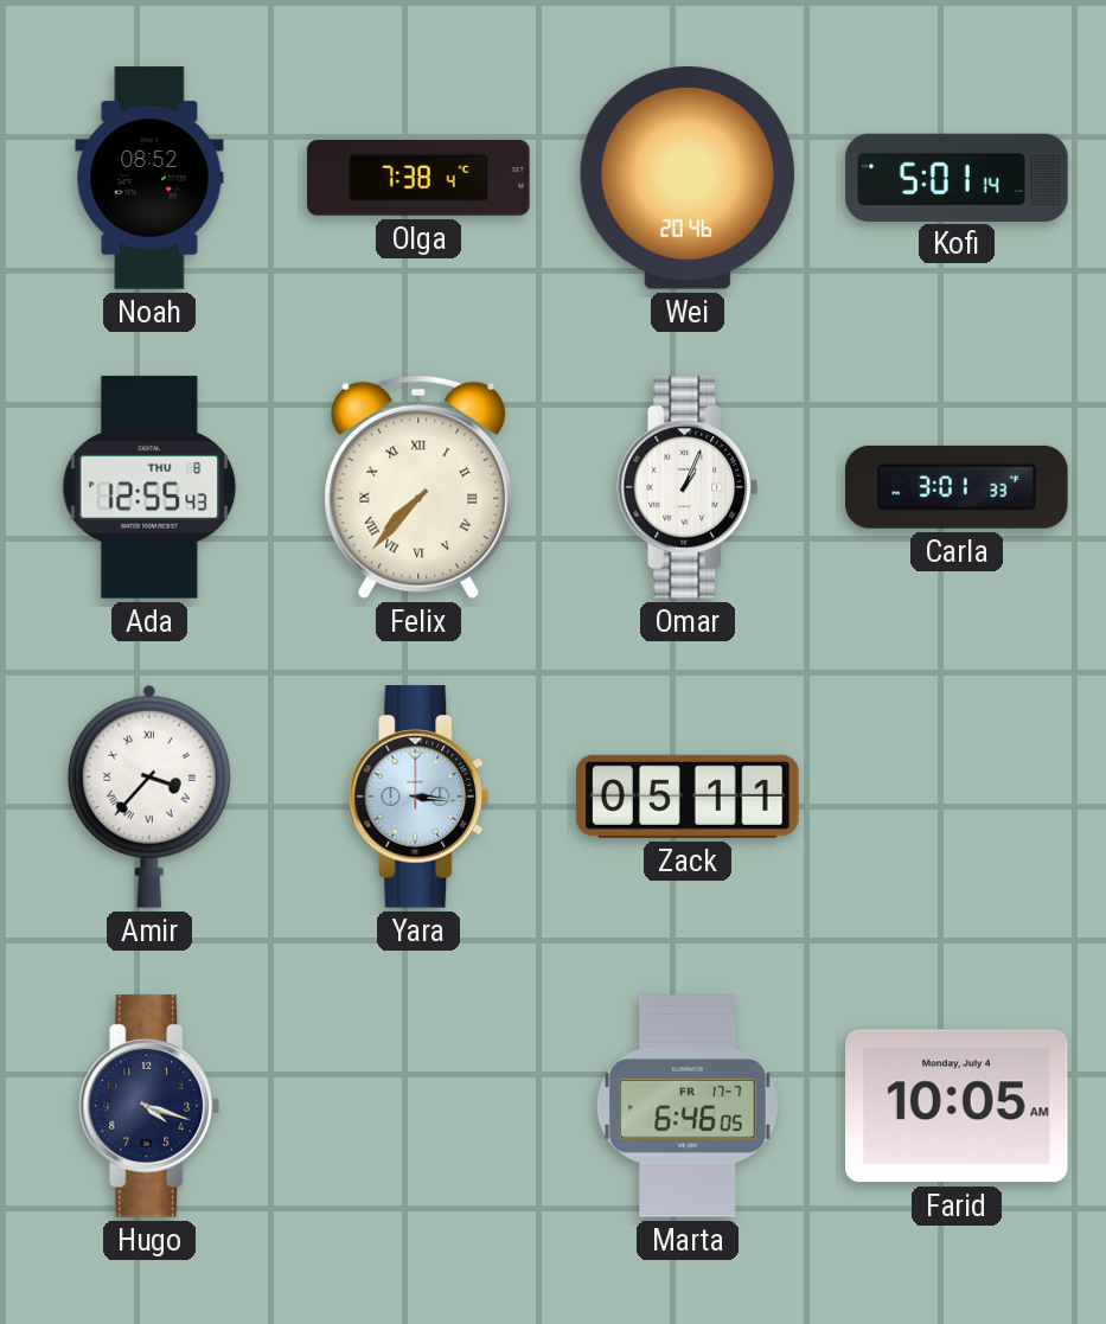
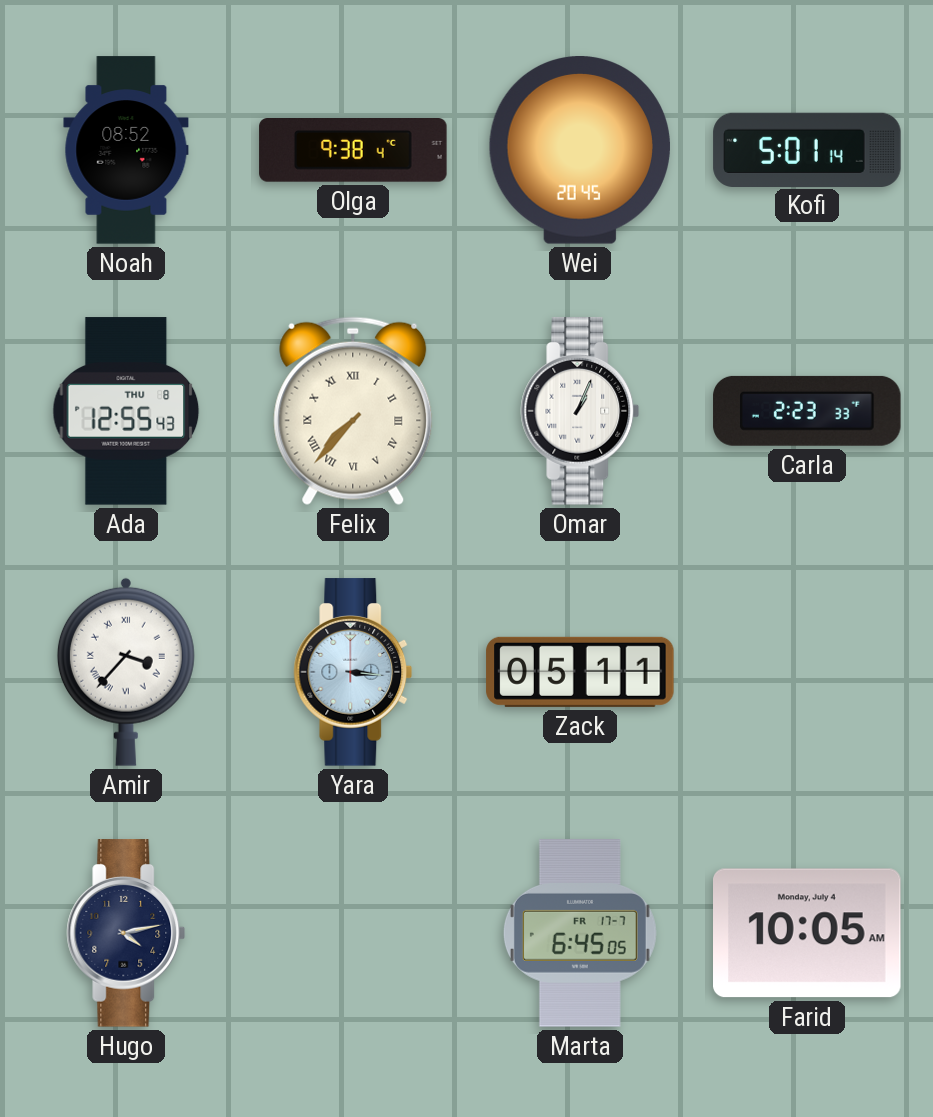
Olga: 7:38 -> 9:38 (353, 151)
Wei: 20:46 -> 20:45 (580, 151)
Carla: 3:01 -> 2:23 (807, 411)
Hugo: 4:18 -> 4:13 (126, 933)
Marta: 6:46 -> 6:45 (580, 933)
